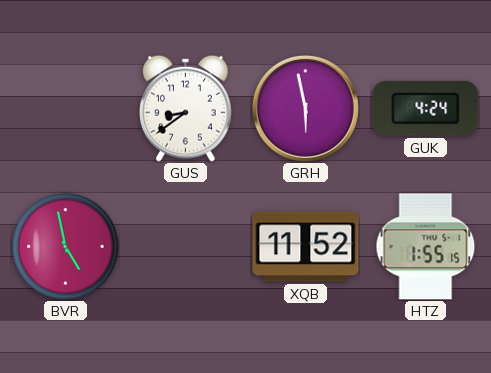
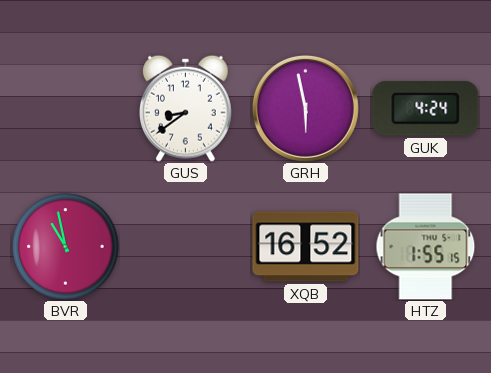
BVR: 4:58 -> 10:58 (66, 247)
XQB: 11:52 -> 16:52 (306, 247)
